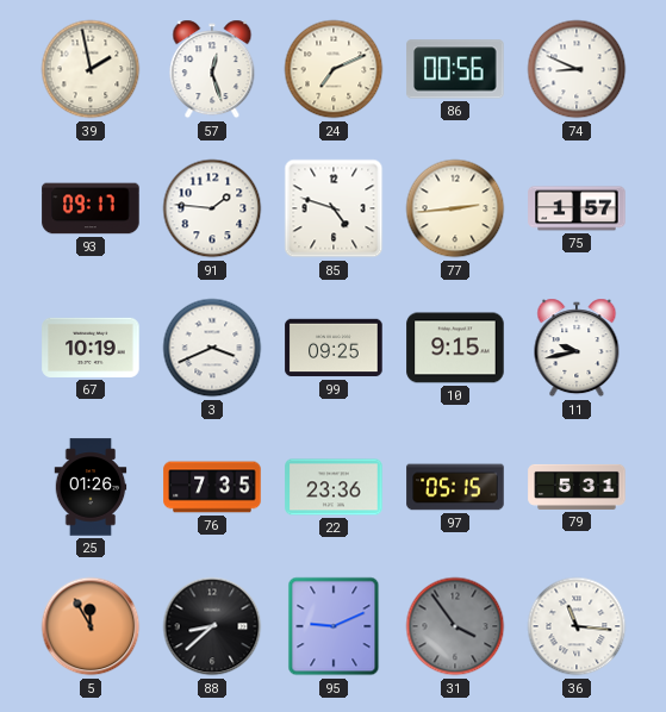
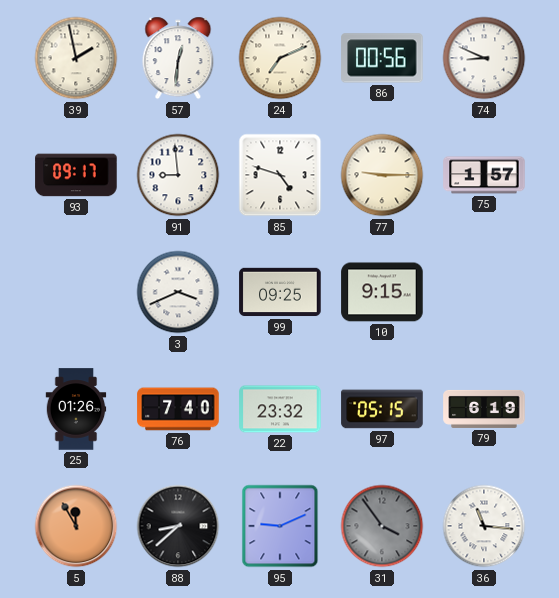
57: 12:27 -> 12:31 (178, 58)
91: 1:46 -> 8:59 (178, 175)
77: 2:44 -> 9:15 (382, 175)
67: 10:19 -> none (91, 348)
11: 9:43 -> none (577, 348)
76: 7:35 -> 7:40 (178, 409)
22: 23:36 -> 23:32 (280, 409)
79: 5:31 -> 6:19 (484, 409)
